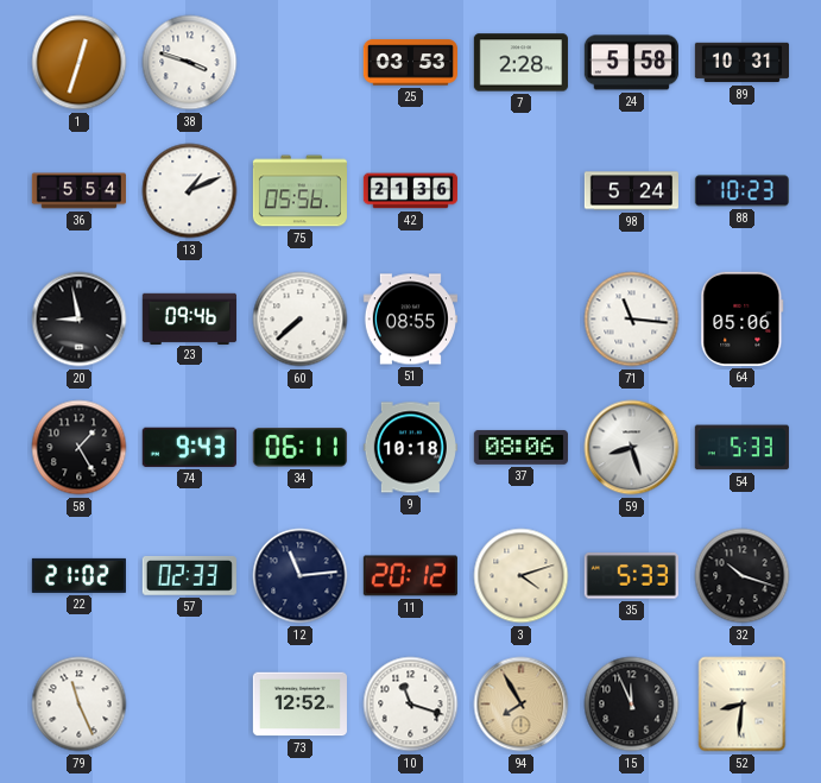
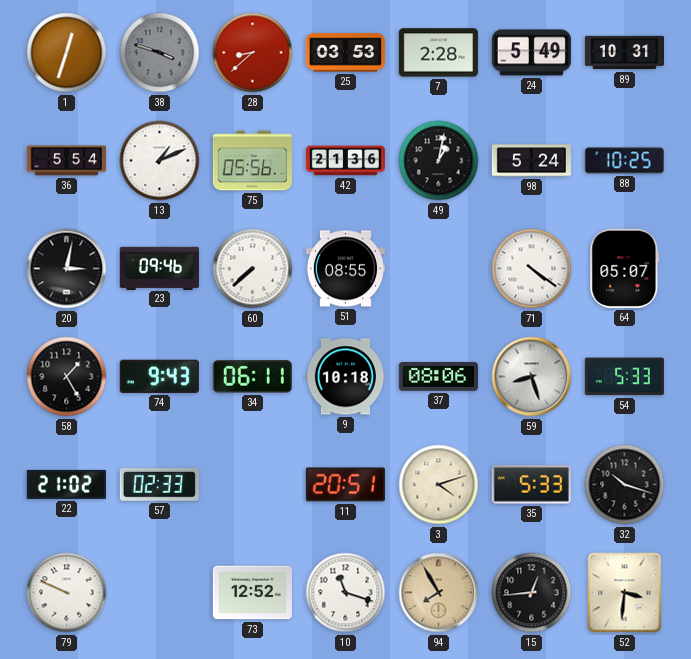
38 dial: white -> grey (160, 53)
28: none -> 8:38 (253, 53)
24: 5:58 -> 5:49 (531, 53)
49: none -> 1:02 (439, 161)
88: 10:23 -> 10:25 (624, 161)
20: 8:58 -> 3:02 (67, 269)
71: 11:16 -> 4:21 (532, 269)
64: 05:06 -> 05:07 (625, 268)
12: 11:14 -> none (301, 576)
11: 20:12 -> 20:51 (345, 485)
79: 11:26 -> 9:49 (67, 593)
15: 11:56 -> 12:44 (532, 593)
52: 8:31 -> 3:31 (625, 593)
